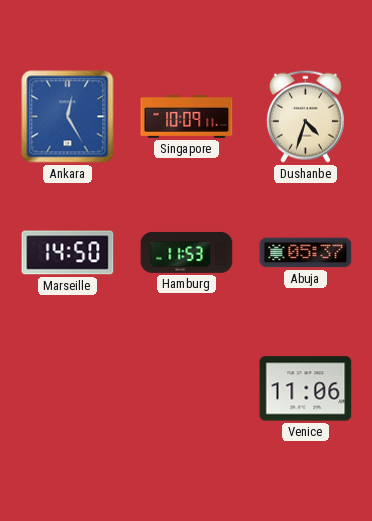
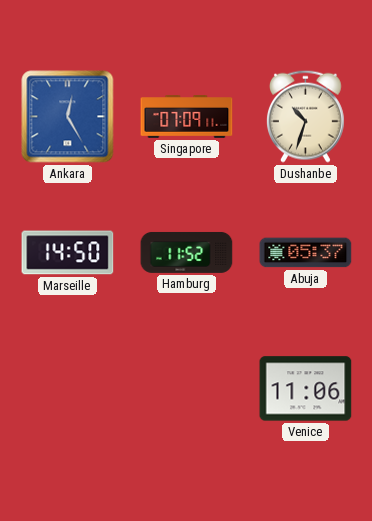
Singapore: 10:09 -> 07:09 (187, 117)
Dushanbe: 4:33 -> 10:33 (305, 116)
Hamburg: 11:53 -> 11:52 (187, 252)
